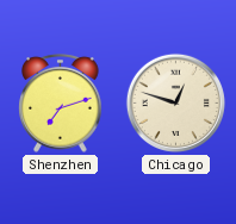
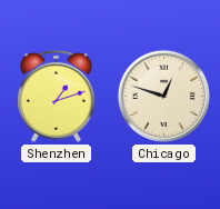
Shenzhen: 7:12 -> 1:12 (57, 97)
